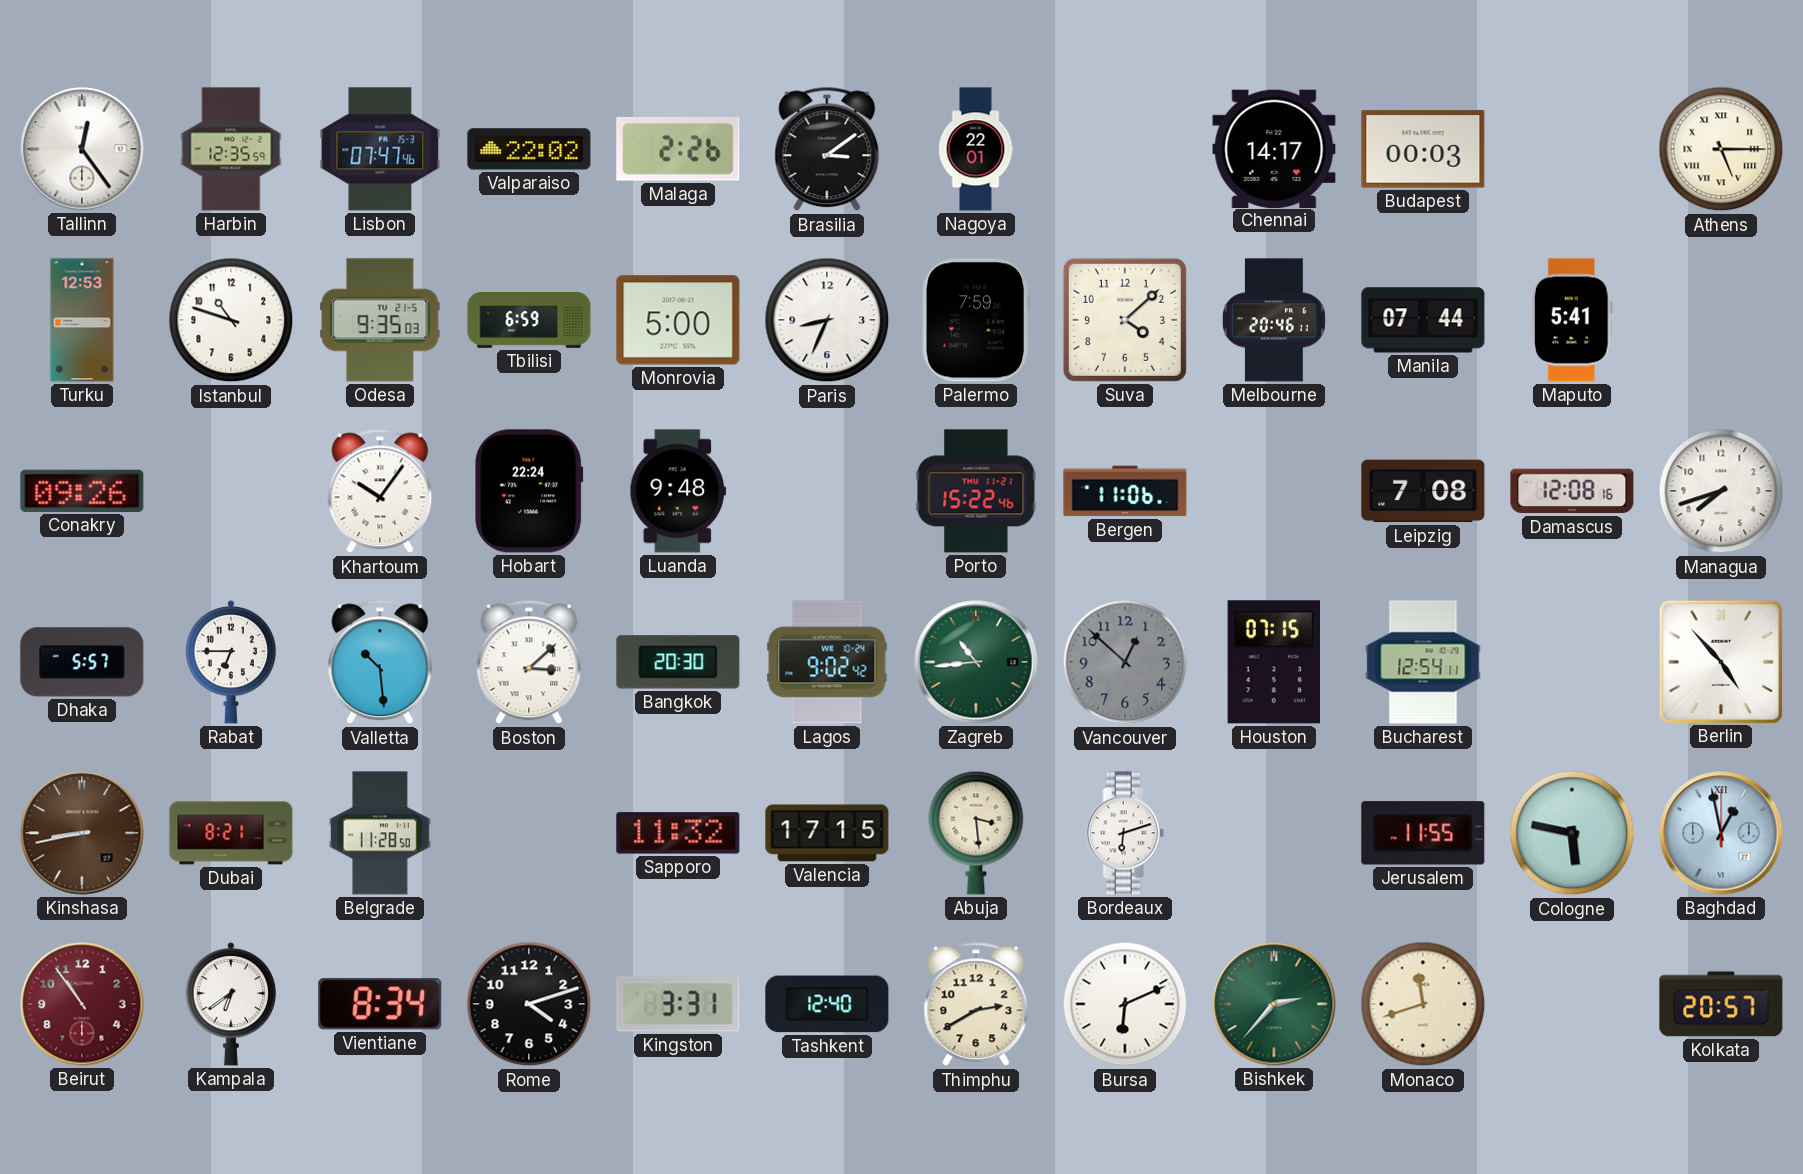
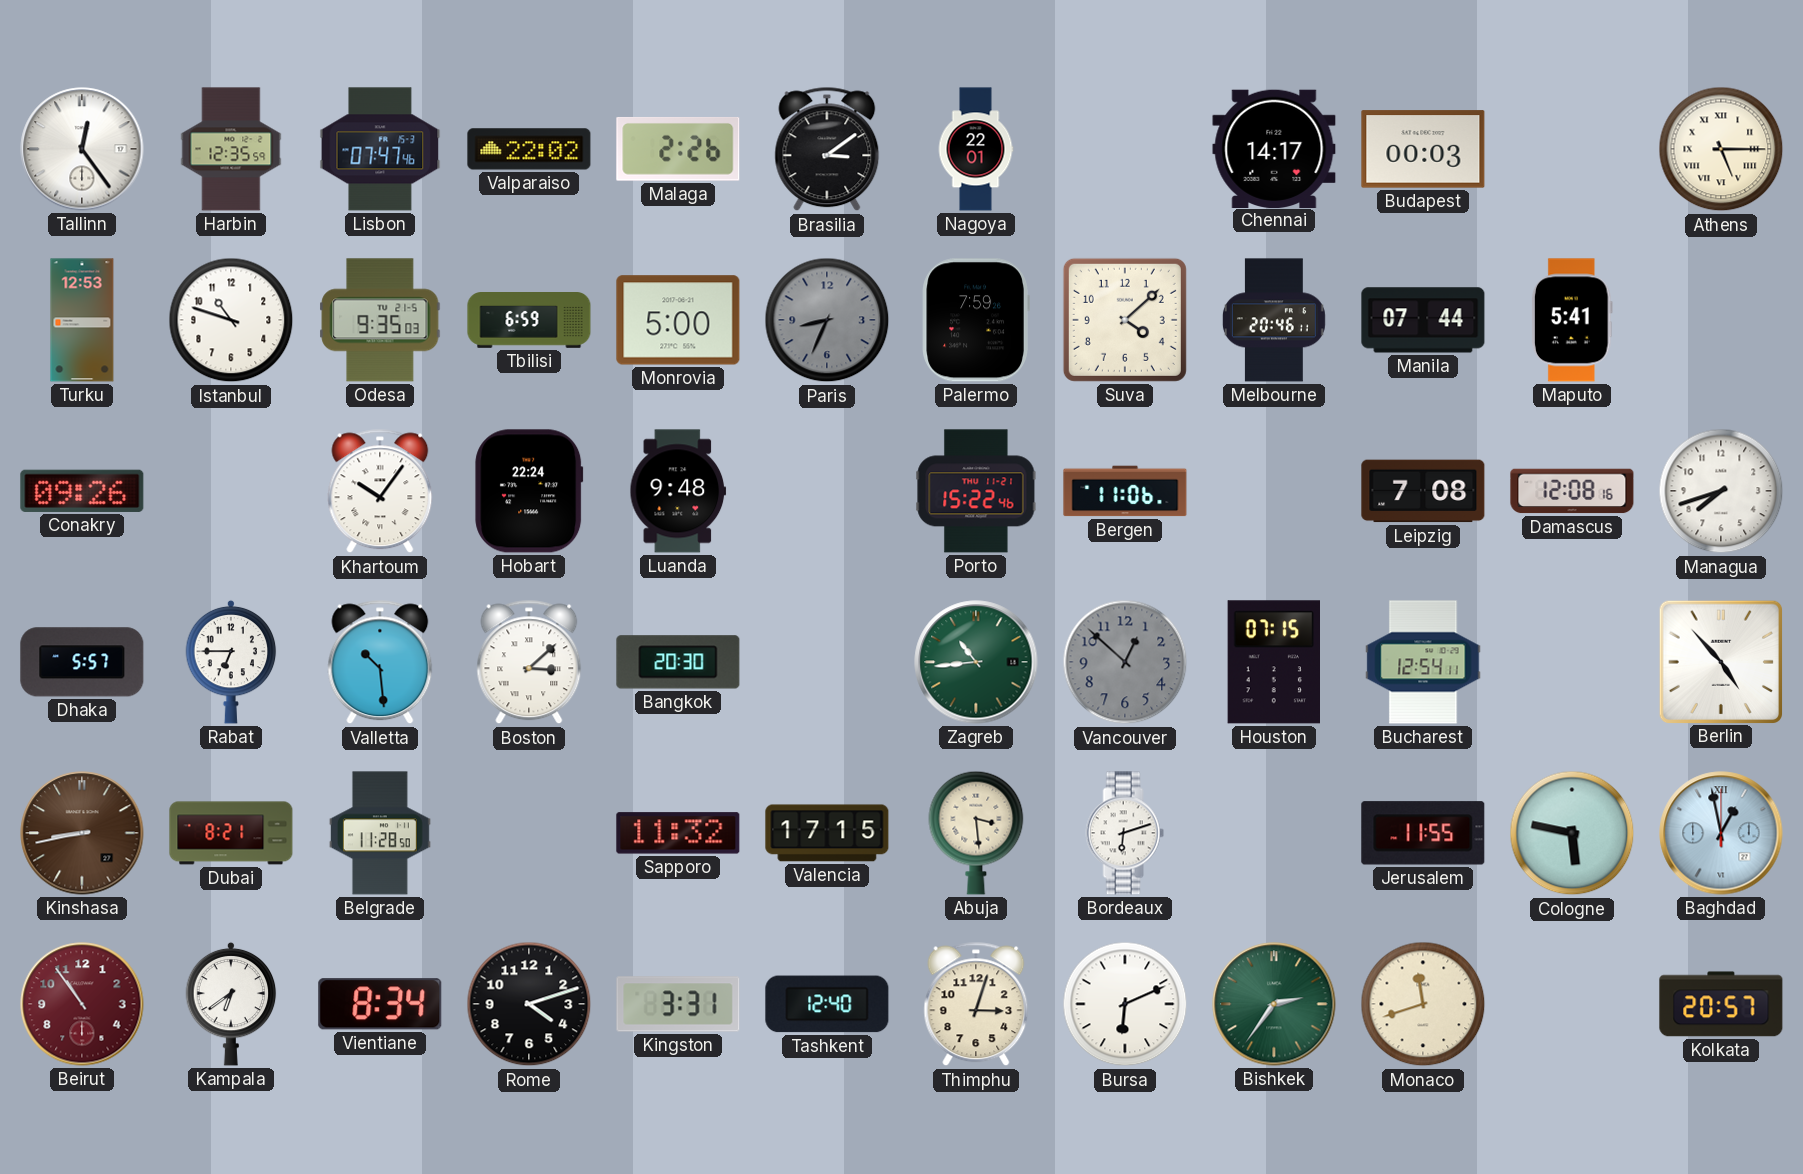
Paris dial: white -> grey (827, 320)
Lagos: 9:02 -> none (827, 662)
Thimphu: 2:40 -> 3:03 (976, 1004)
Bishkek: 2:37 -> 2:36 (1274, 1004)
